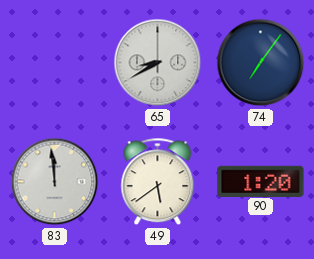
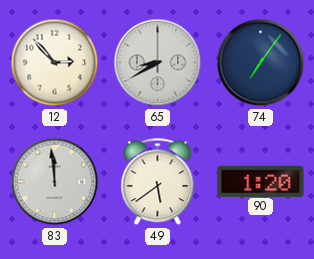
12: none -> 2:53 (55, 63)
